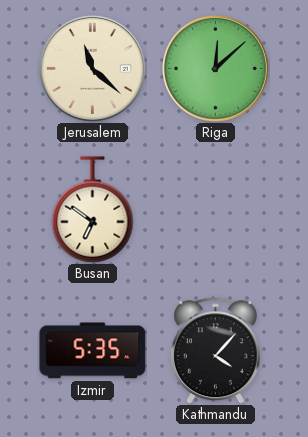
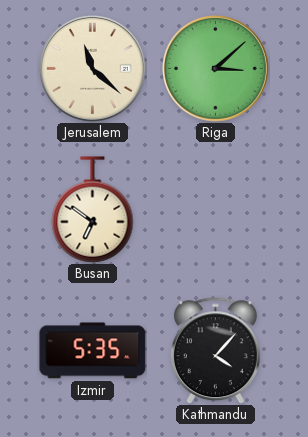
Riga: 12:08 -> 3:08 (216, 69)
